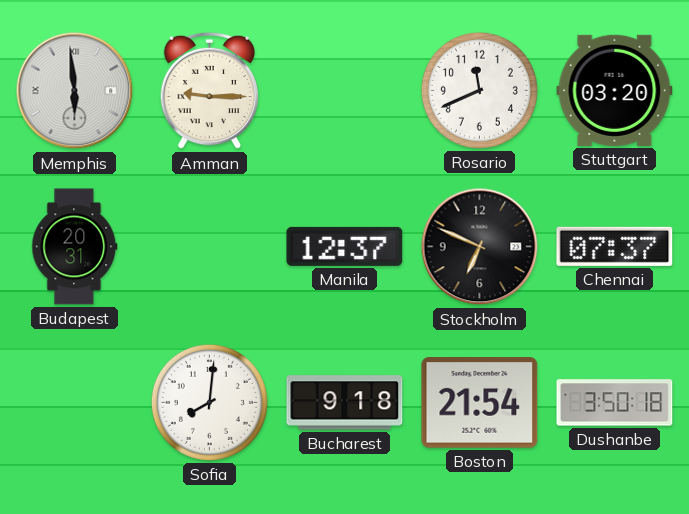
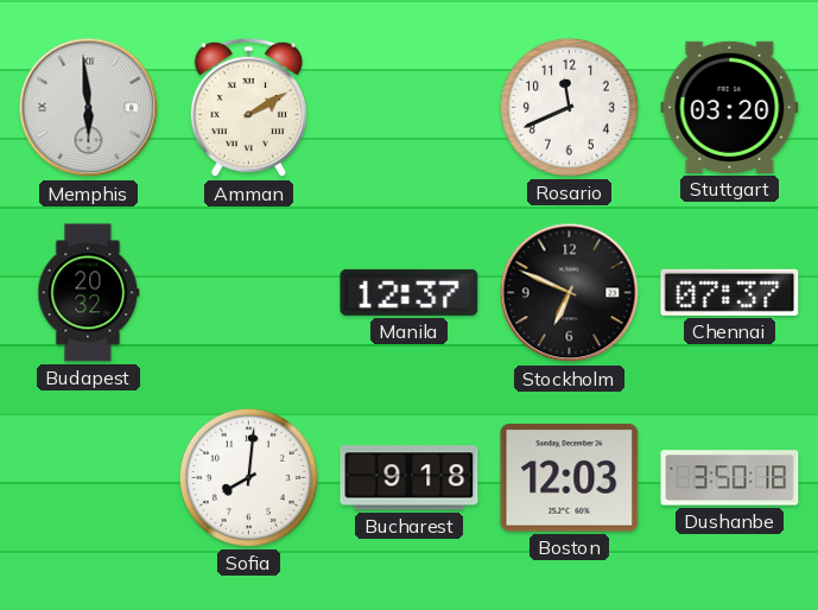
Amman: 9:15 -> 2:10 (248, 108)
Budapest: 20:31 -> 20:32 (89, 293)
Boston: 21:54 -> 12:03 (570, 478)
